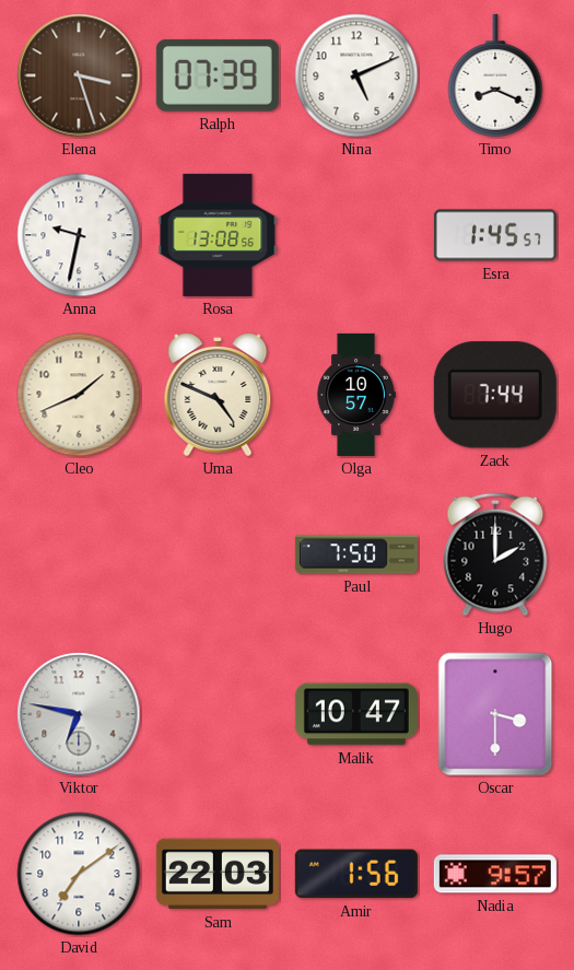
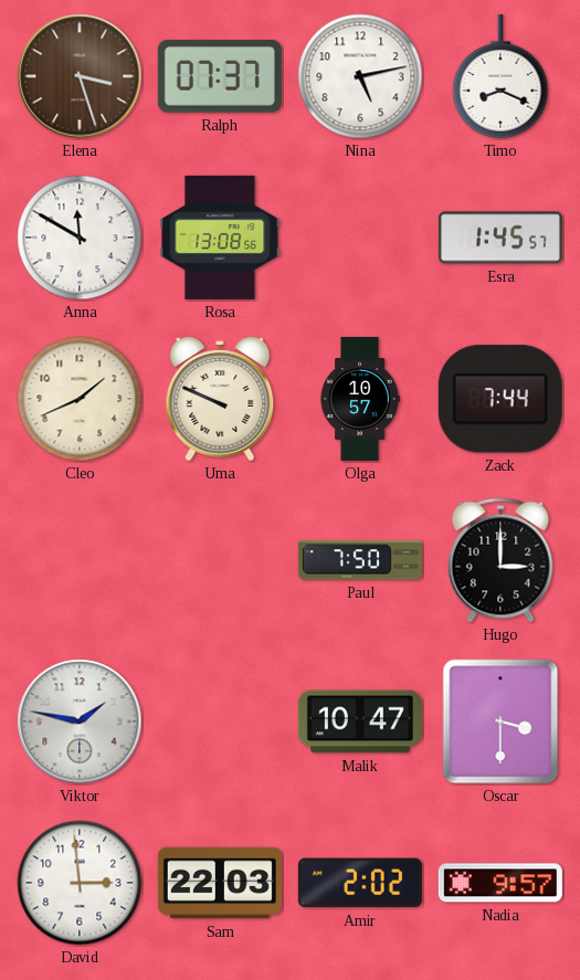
Ralph: 07:39 -> 07:37 (220, 76)
Nina: 5:11 -> 5:13 (360, 76)
Anna: 9:32 -> 11:50 (80, 238)
Uma: 4:49 -> 9:49 (220, 399)
Hugo: 2:00 -> 3:00 (500, 560)
Viktor: 6:47 -> 1:47 (80, 721)
David: 7:09 -> 2:59 (80, 883)
Amir: 1:56 -> 2:02 (360, 883)
